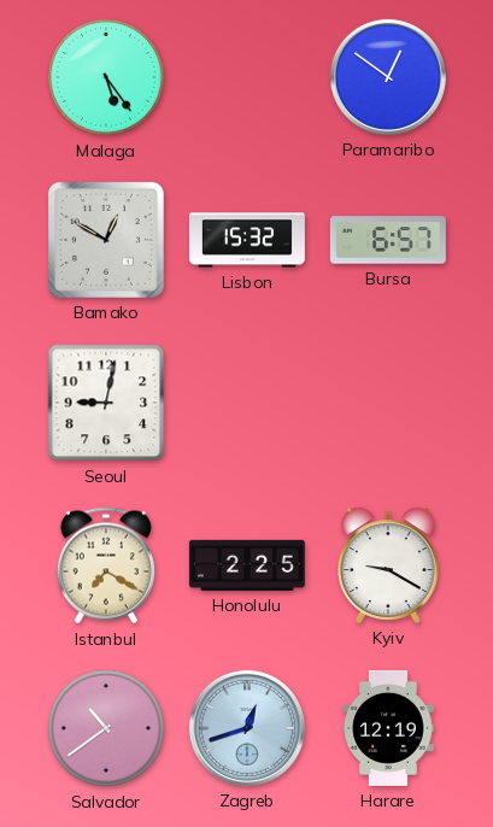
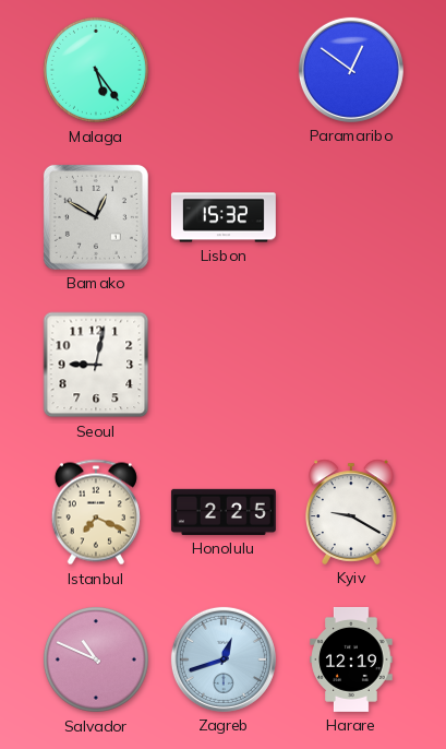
Bursa: 6:57 -> none (388, 240)
Istanbul: 7:20 -> 7:19 (96, 512)
Salvador: 10:39 -> 10:49 (96, 659)
